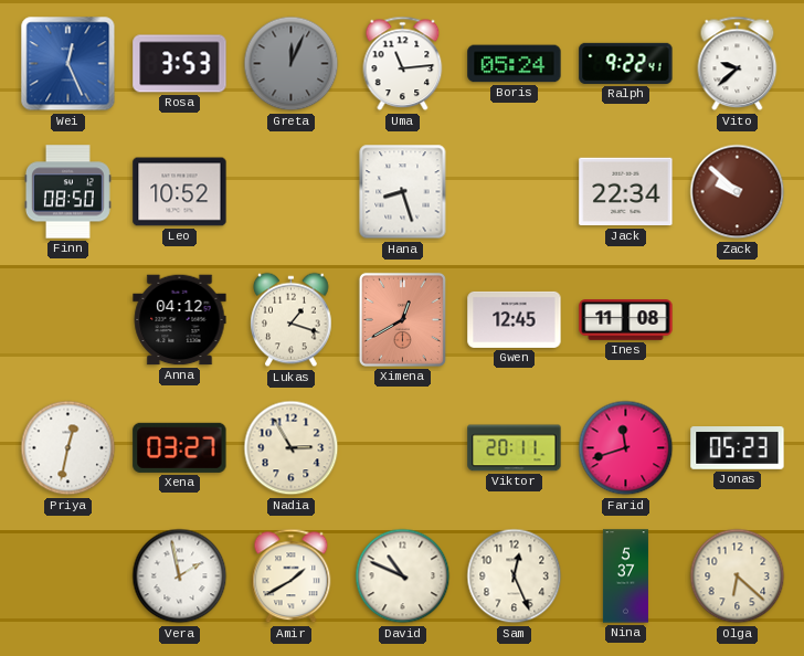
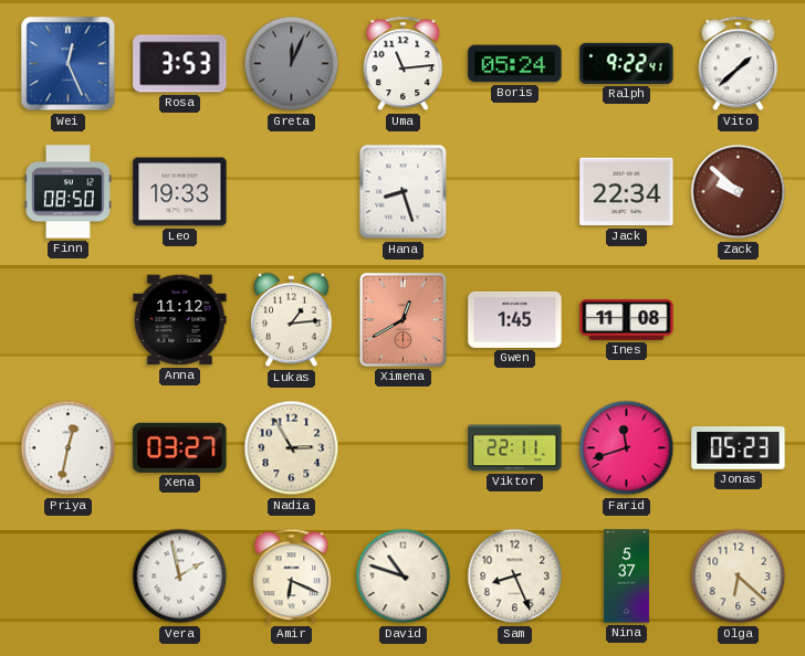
Vito: 9:38 -> 1:38 (739, 64)
Leo: 10:52 -> 19:33 (180, 192)
Anna: 04:12 -> 11:12 (180, 320)
Lukas: 1:18 -> 1:14 (292, 320)
Gwen: 12:45 -> 1:45 (515, 319)
Viktor: 20:11 -> 22:11 (515, 448)
Amir: 1:40 -> 6:19 (292, 576)
David: 10:49 -> 10:48 (404, 576)
Sam: 12:26 -> 8:26 (515, 576)
